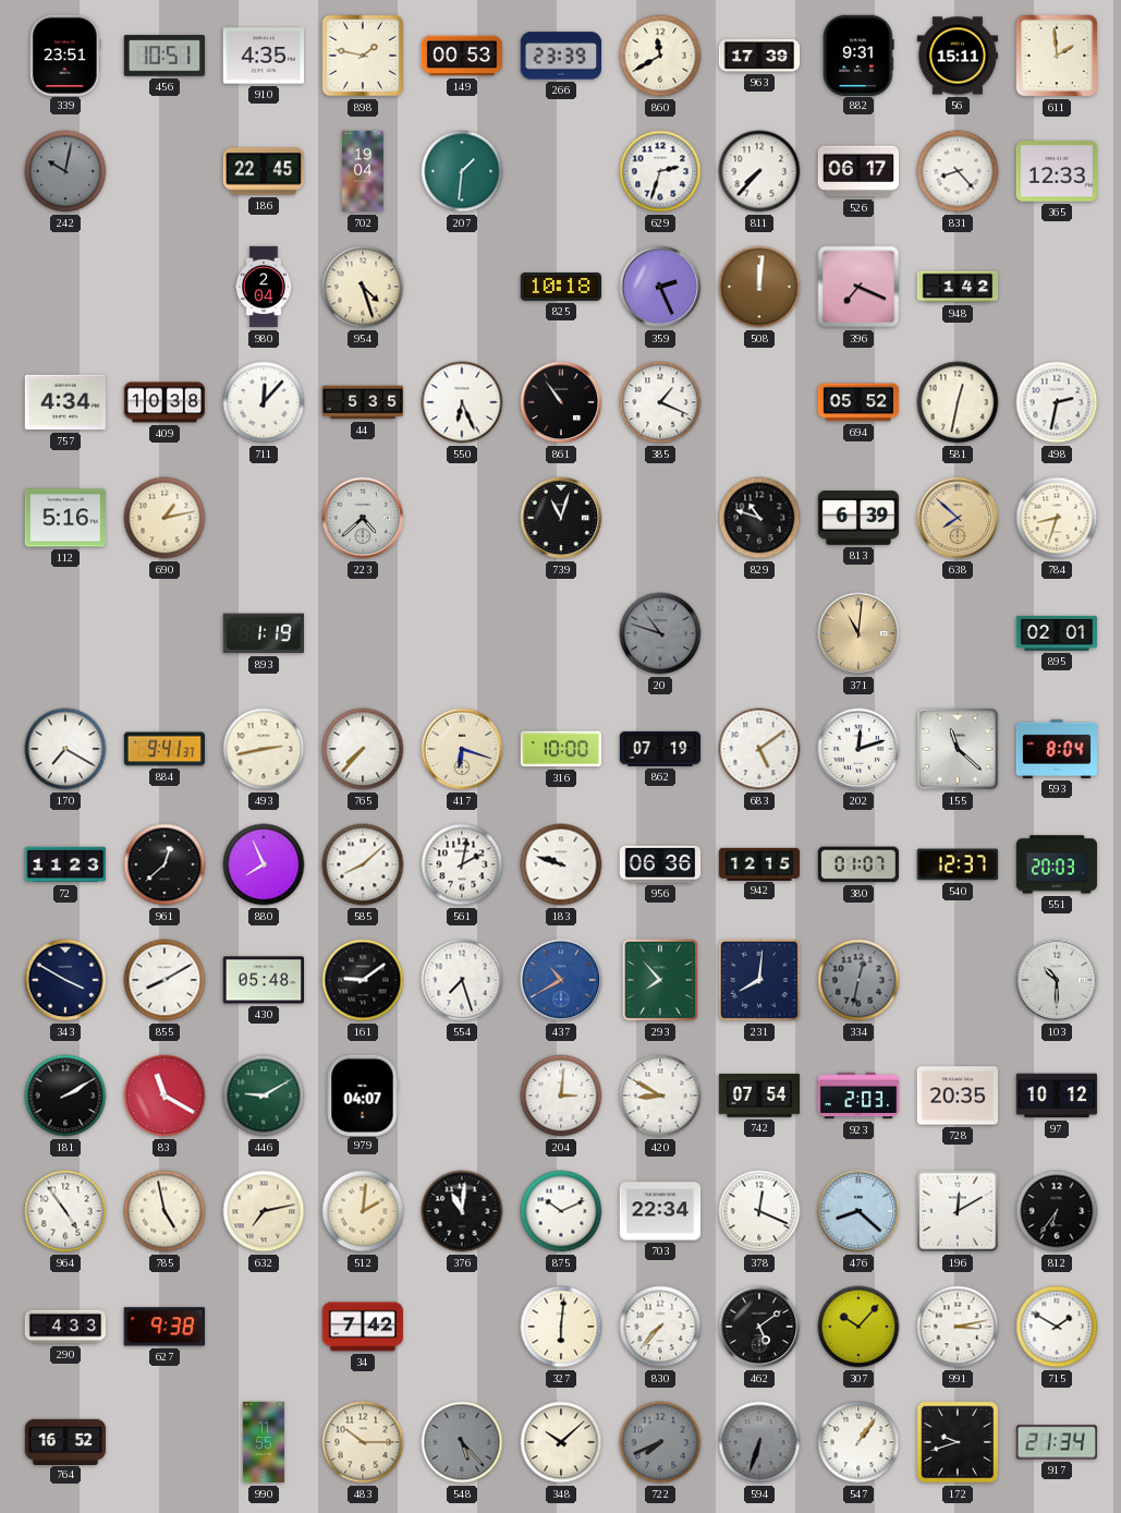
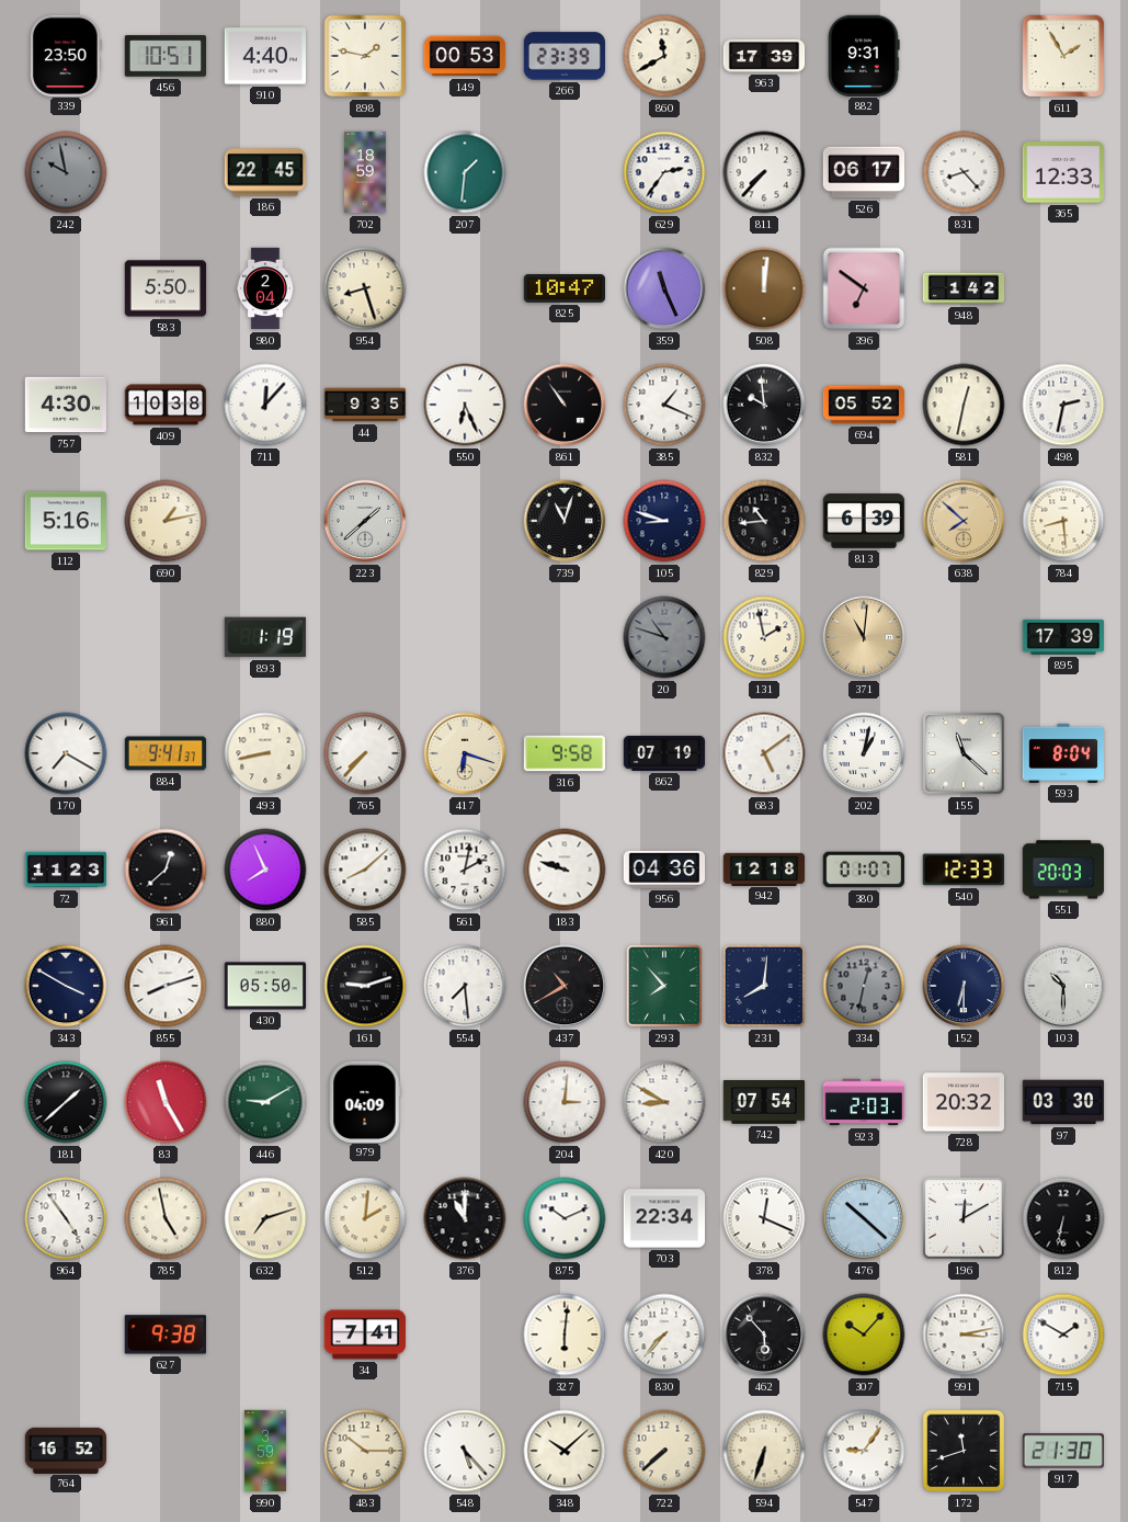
339: 23:51 -> 23:50 (67, 55)
910: 4:35 -> 4:40 (264, 56)
56: 15:11 -> none (956, 56)
611: 1:59 -> 1:55 (1063, 56)
242: 10:02 -> 9:58 (66, 172)
702: 19:04 -> 18:59 (366, 172)
629: 2:33 -> 2:36 (664, 172)
583: none -> 5:50 (166, 288)
954: 4:27 -> 8:27 (365, 288)
825: 10:18 -> 10:47 (563, 289)
359: 2:26 -> 11:26 (664, 288)
396: 7:19 -> 6:51 (864, 288)
757: 4:34 -> 4:30 (66, 405)
44: 5:35 -> 9:35 (365, 405)
832: none -> 9:59 (764, 405)
223: 4:38 -> 1:38 (365, 521)
105: none -> 8:48 (664, 521)
829: 10:48 -> 10:44 (764, 521)
784: 8:33 -> 8:29 (1063, 521)
131: none -> 1:58 (764, 637)
895: 02:01 -> 17:39 (1063, 637)
493: 2:43 -> 8:43 (265, 753)
316: 10:00 -> 9:58 (563, 753)
202: 12:12 -> 1:02 (864, 753)
956: 06:36 -> 04:36 (664, 870)
942: 12:15 -> 12:18 (764, 868)
540: 12:37 -> 12:33 (962, 870)
855: 8:10 -> 8:12 (166, 986)
430: 05:48 -> 05:50 (265, 986)
161: 9:09 -> 9:12 (365, 986)
554: 7:27 -> 7:29 (465, 986)
437 dial: blue -> black (565, 986)
152: none -> 6:30 (964, 986)
181: 2:10 -> 1:38 (66, 1102)
83: 11:20 -> 11:25 (166, 1102)
979: 04:07 -> 04:09 (365, 1101)
728: 20:35 -> 20:32 (964, 1102)
97: 10:12 -> 03:30 (1062, 1102)
632: 7:13 -> 7:12 (265, 1218)
376: 11:01 -> 11:00 (465, 1218)
476: 8:22 -> 10:22 (864, 1218)
812: 6:36 -> 6:32 (1063, 1218)
290: 4:33 -> none (65, 1327)
34: 7:42 -> 7:41 (364, 1334)
462: 5:09 -> 5:53 (764, 1334)
990: 11:55 -> 3:59 (265, 1451)
548 dial: grey -> white (465, 1451)
722: 7:41 -> 7:38 (664, 1451)
722 dial: grey -> cream (664, 1451)
594 dial: grey -> cream (764, 1451)
547: 1:06 -> 9:06 (864, 1451)
172: 9:42 -> 11:42 (964, 1451)
917: 21:34 -> 21:30 (1062, 1451)
